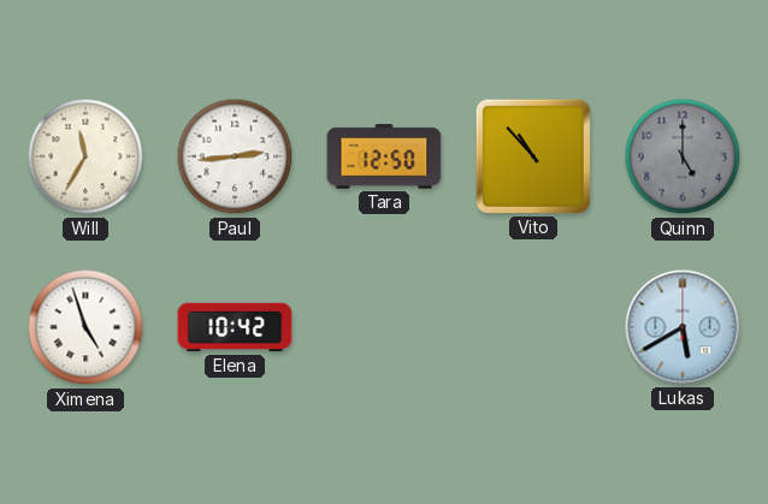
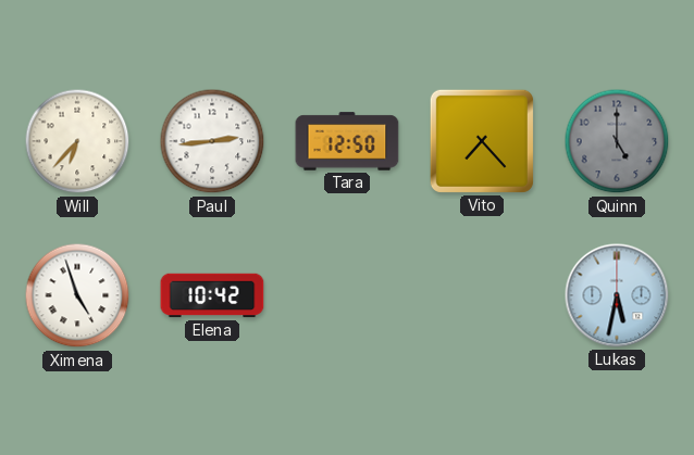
Will: 11:35 -> 6:37 (77, 141)
Vito: 10:53 -> 7:23 (482, 141)
Lukas: 5:40 -> 5:32 (617, 295)
